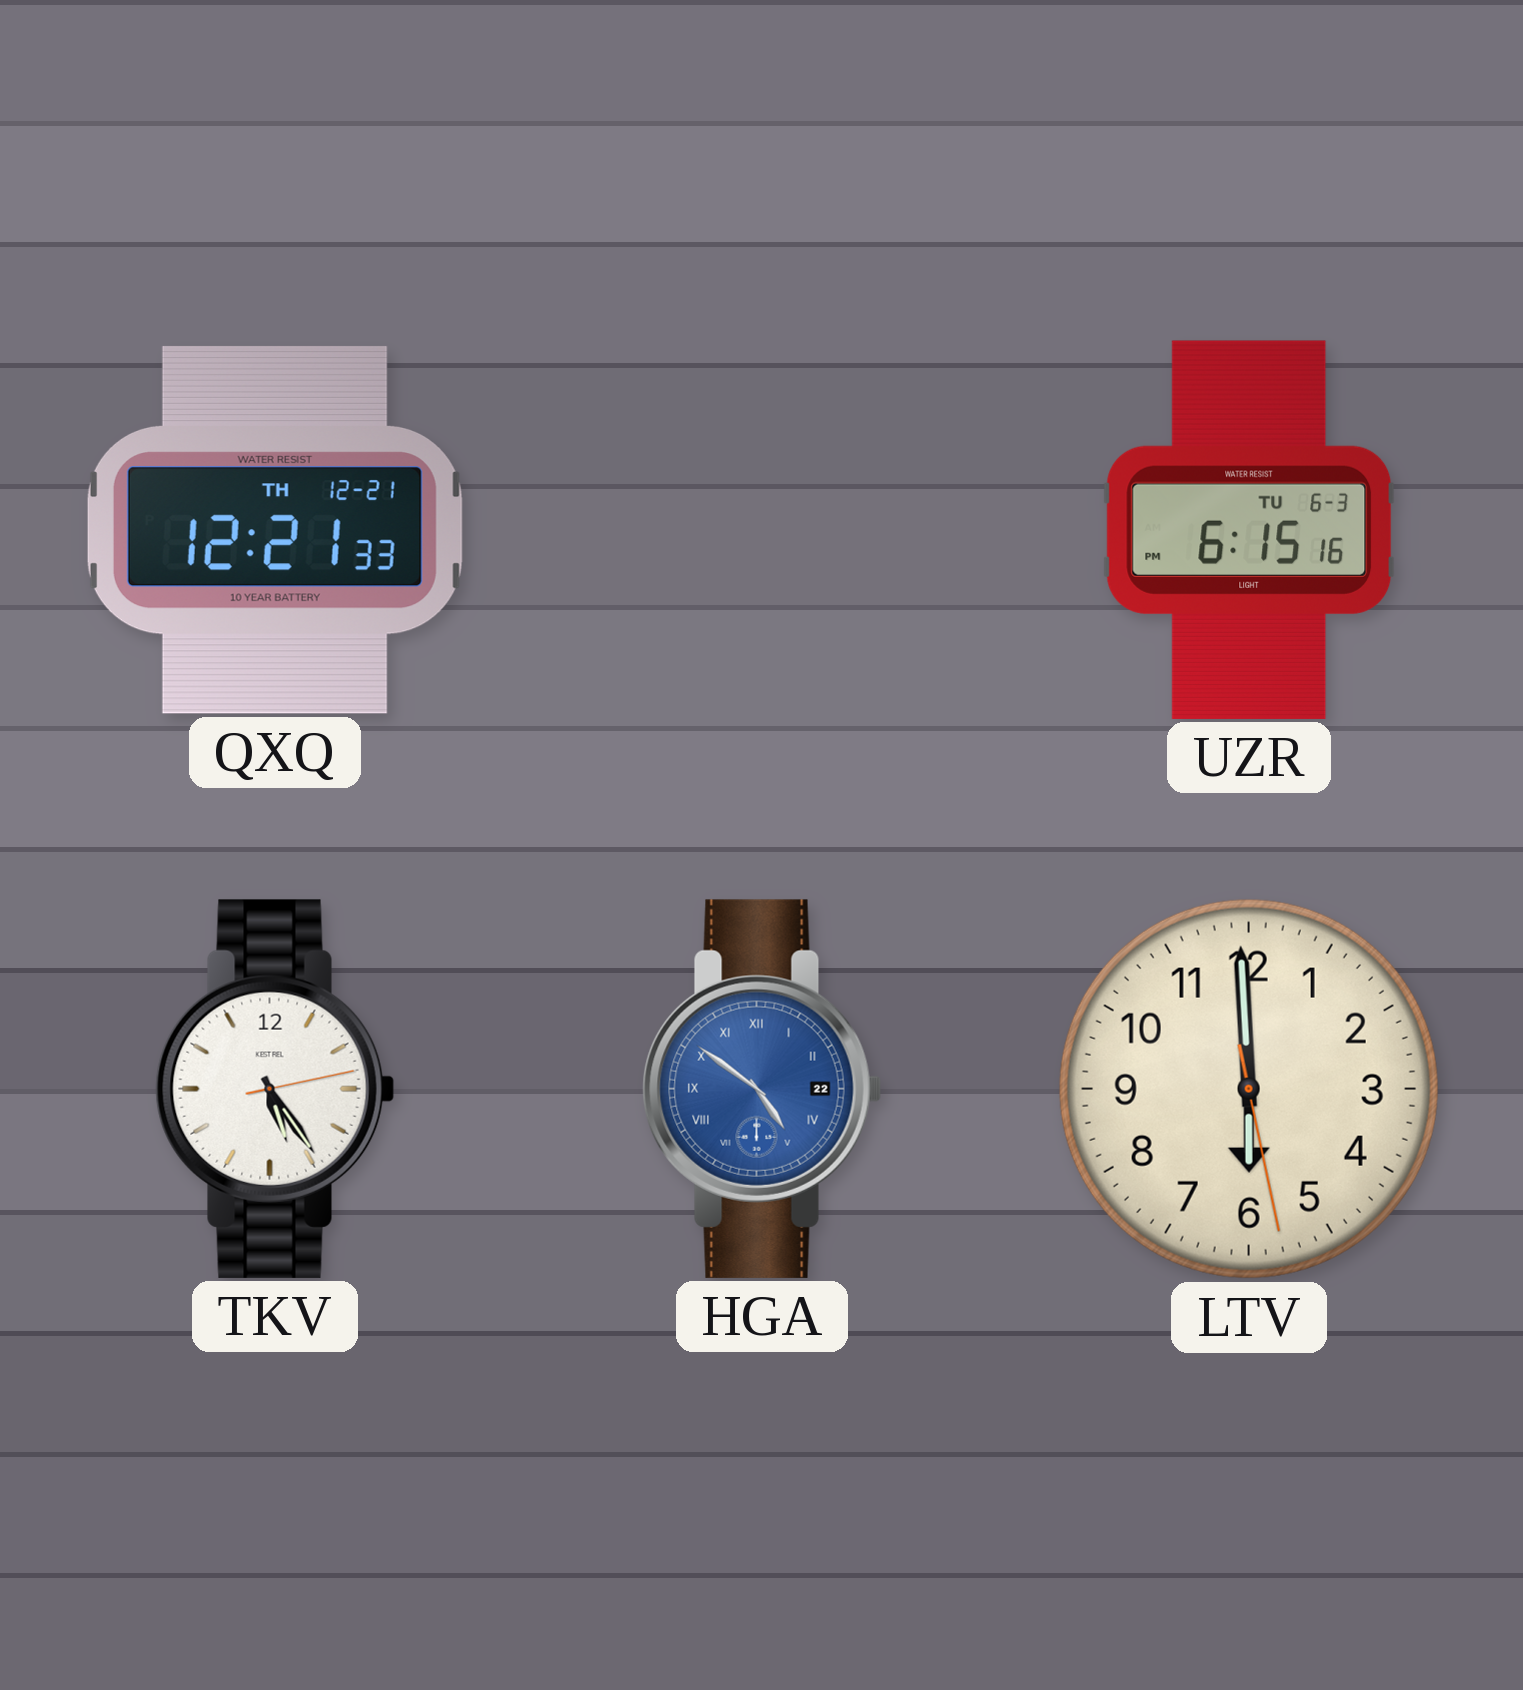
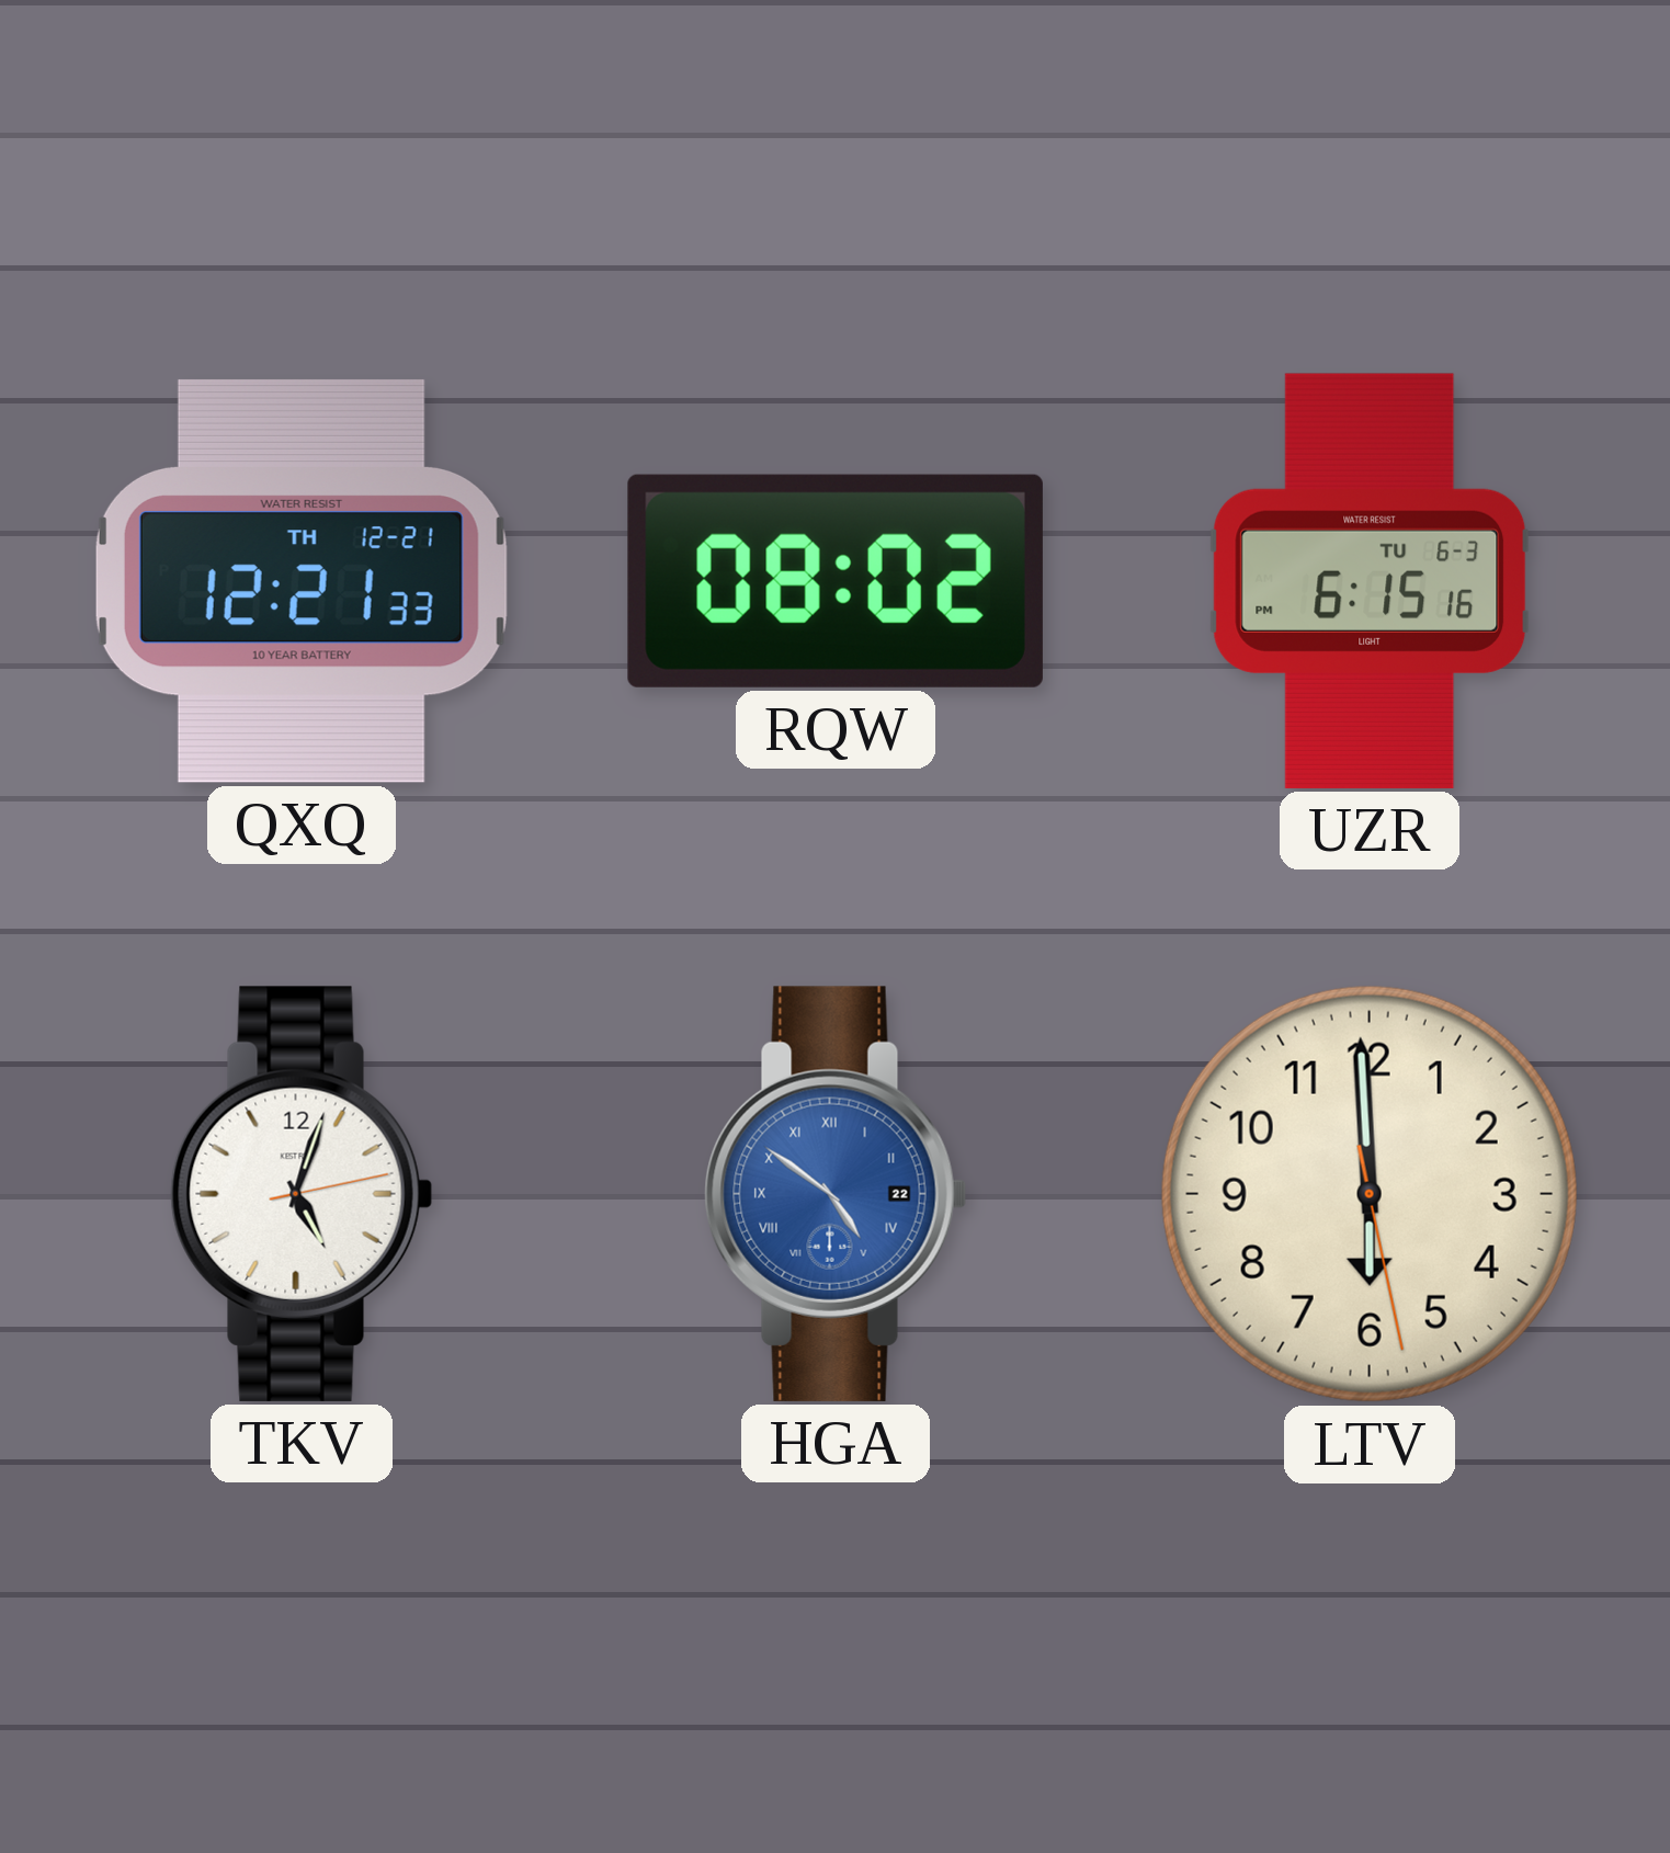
RQW: none -> 08:02 (836, 581)
TKV: 5:24 -> 5:03 (302, 1194)
